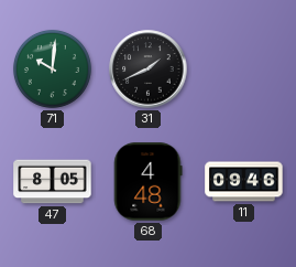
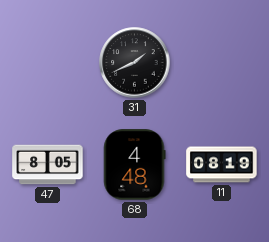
71: 10:01 -> none (52, 68)
11: 09:46 -> 08:19 (222, 165)
